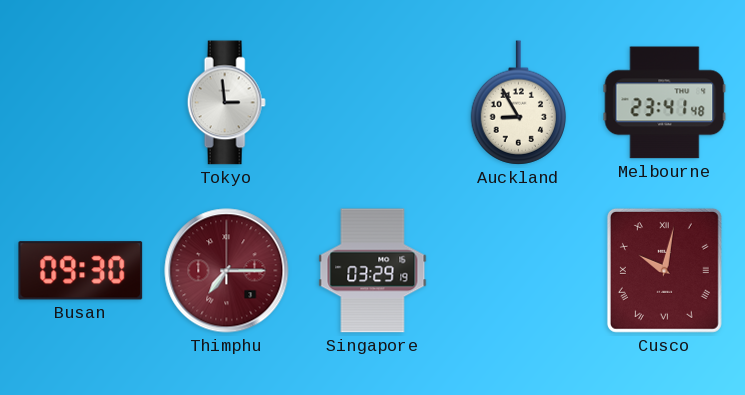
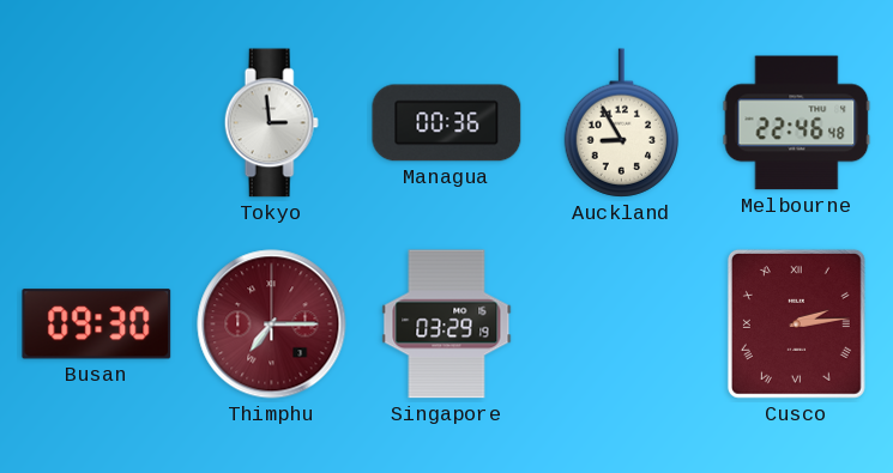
Managua: none -> 00:36 (447, 123)
Melbourne: 23:41 -> 22:46 (797, 123)
Cusco: 10:02 -> 2:14 (796, 323)
